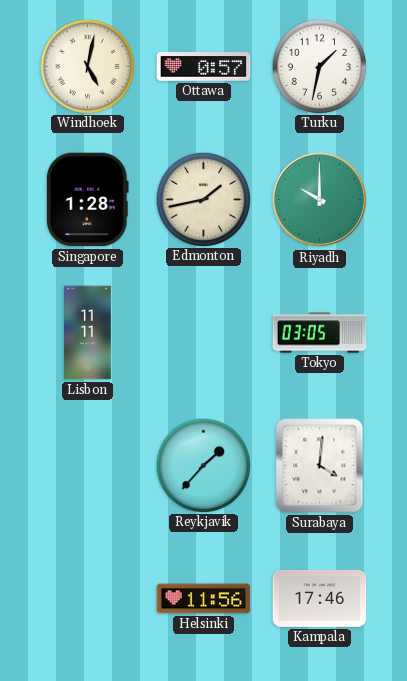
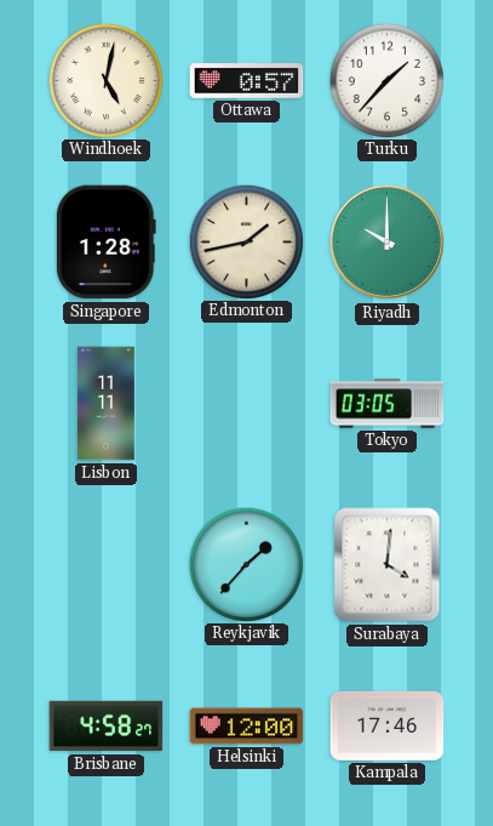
Turku: 1:32 -> 1:37 (386, 80)
Brisbane: none -> 4:58 (107, 727)
Helsinki: 11:56 -> 12:00 (247, 727)
